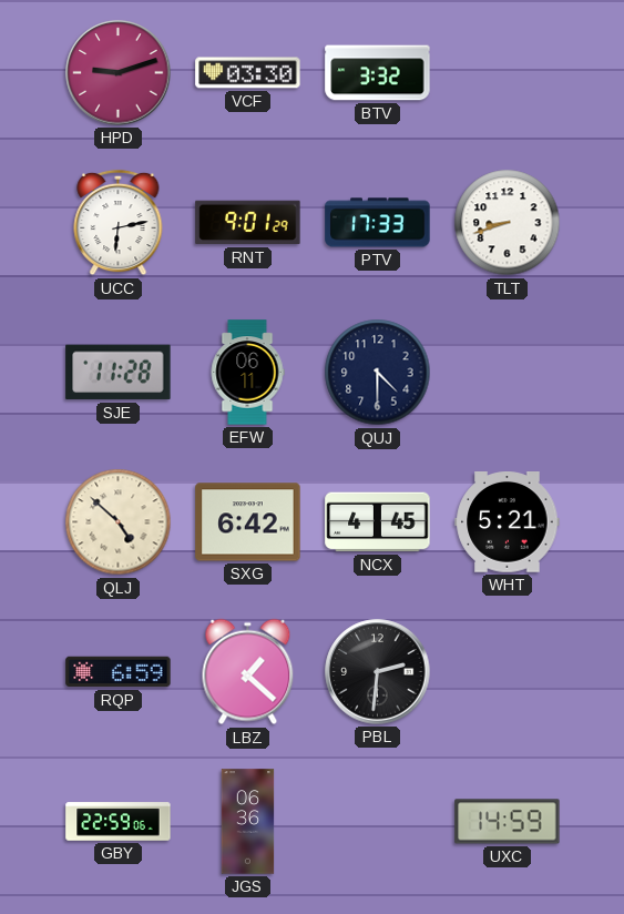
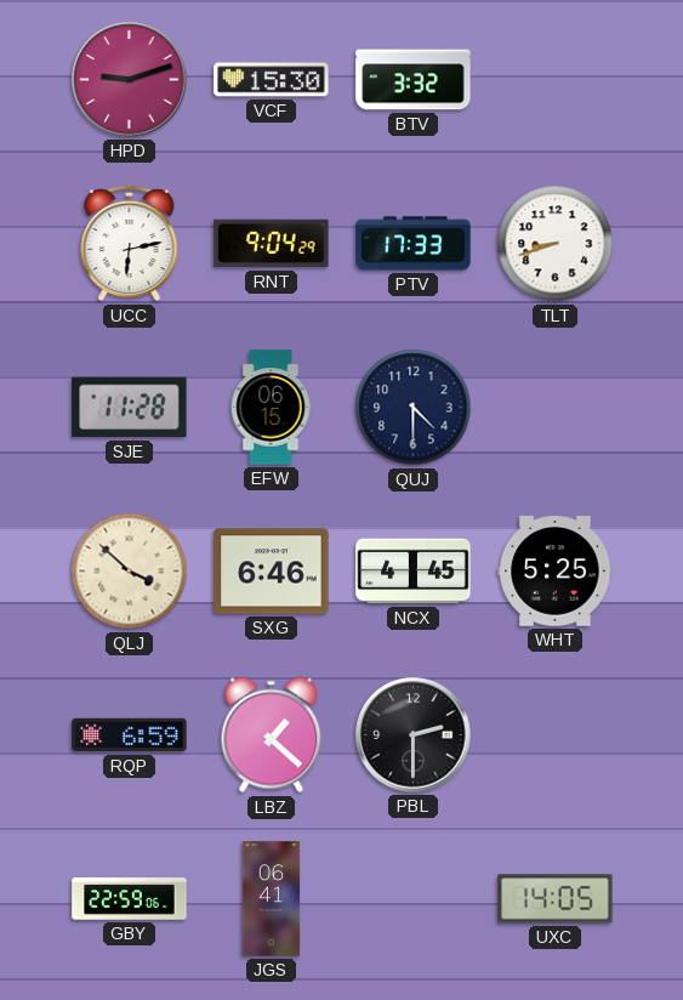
VCF: 03:30 -> 15:30 (272, 80)
RNT: 9:01 -> 9:04 (272, 244)
EFW: 06:11 -> 06:15 (271, 408)
QLJ: 4:52 -> 3:52 (130, 572)
SXG: 6:42 -> 6:46 (272, 572)
WHT: 5:21 -> 5:25 (556, 572)
PBL: 2:31 -> 2:30 (414, 735)
JGS: 06:36 -> 06:41 (272, 899)
UXC: 14:59 -> 14:05 (556, 899)
